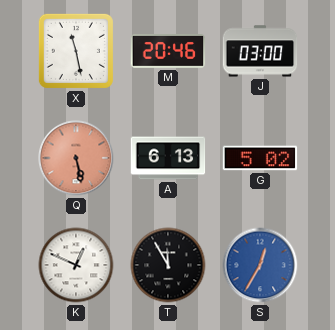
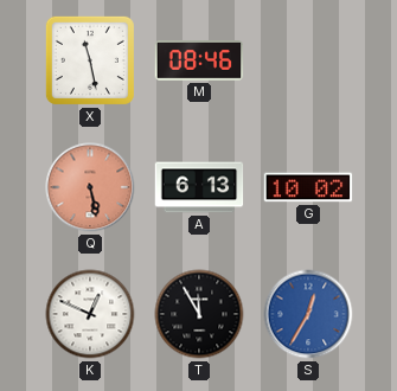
M: 20:46 -> 08:46 (199, 62)
J: 03:00 -> none (260, 51)
G: 5:02 -> 10:02 (308, 187)
